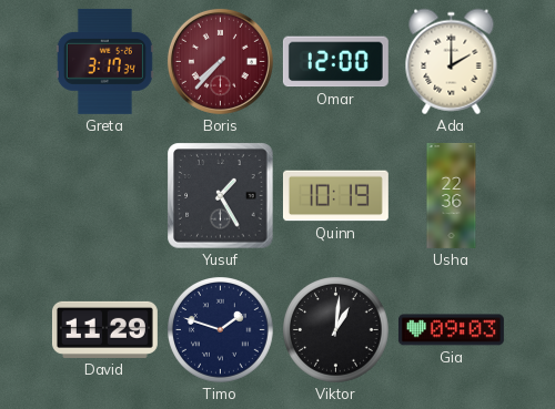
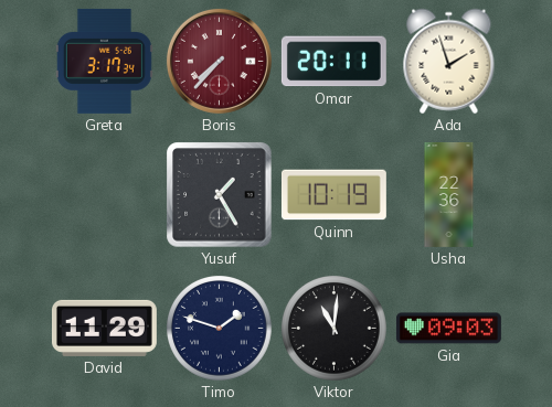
Omar: 12:00 -> 20:11 (333, 62)
Ada: 2:00 -> 1:57 (449, 62)
Viktor: 1:01 -> 11:01 (335, 329)
